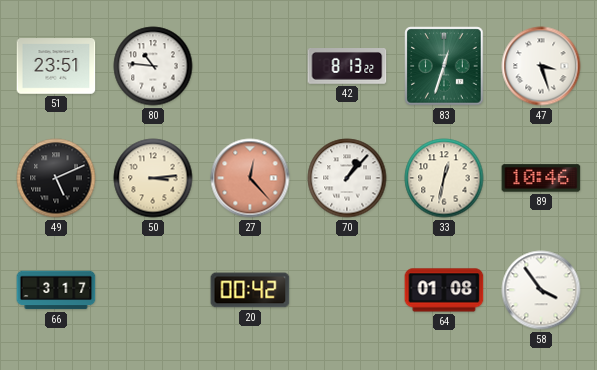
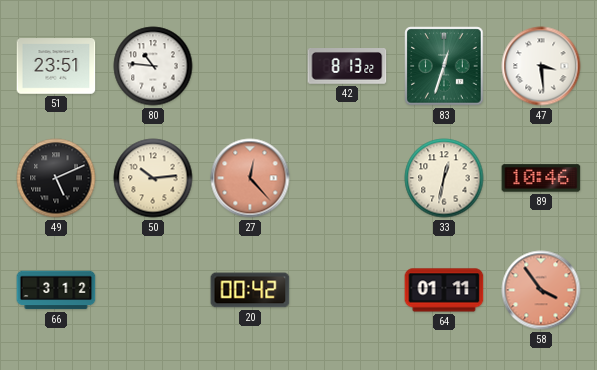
47: 3:27 -> 3:29 (541, 66)
50: 3:14 -> 10:14 (153, 178)
70: 1:07 -> none (347, 178)
66: 3:17 -> 3:12 (56, 290)
64: 01:08 -> 01:11 (444, 290)
58 dial: white -> salmon (541, 290)
